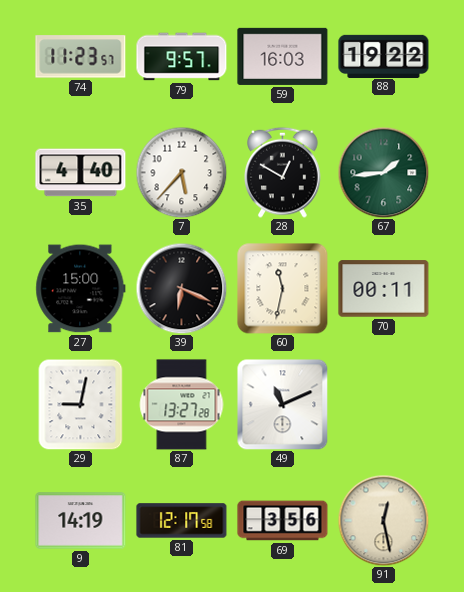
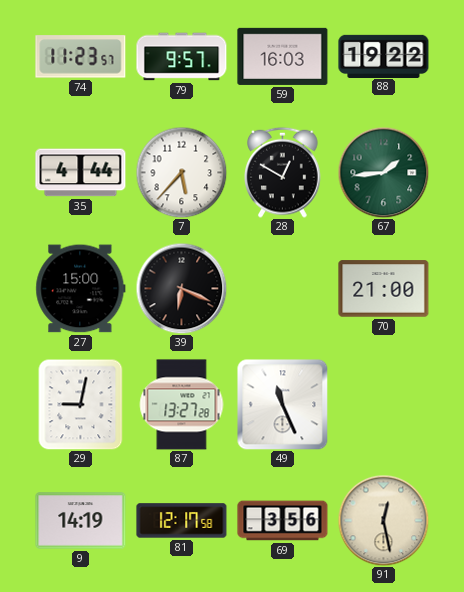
35: 4:40 -> 4:44 (81, 173)
60: 11:32 -> none (283, 289)
70: 00:11 -> 21:00 (384, 289)
49: 11:11 -> 11:26 (282, 404)
